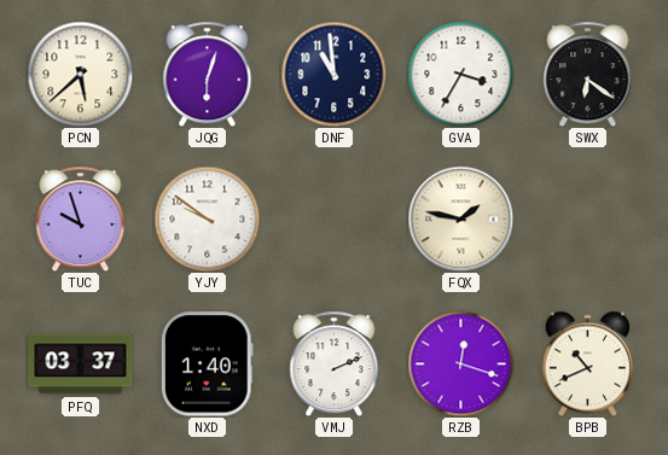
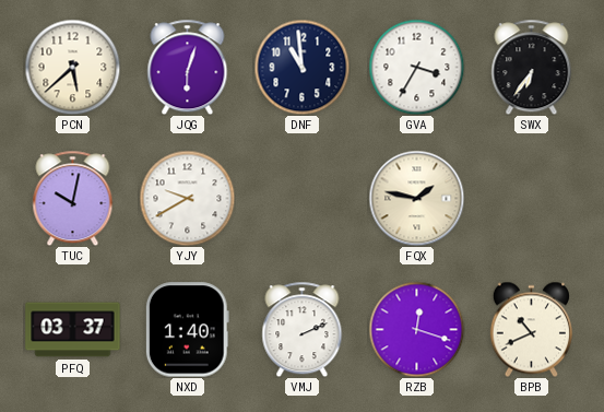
SWX: 6:21 -> 6:36 (532, 67)
TUC: 9:57 -> 10:02 (73, 198)
YJY: 9:51 -> 9:40 (187, 198)
